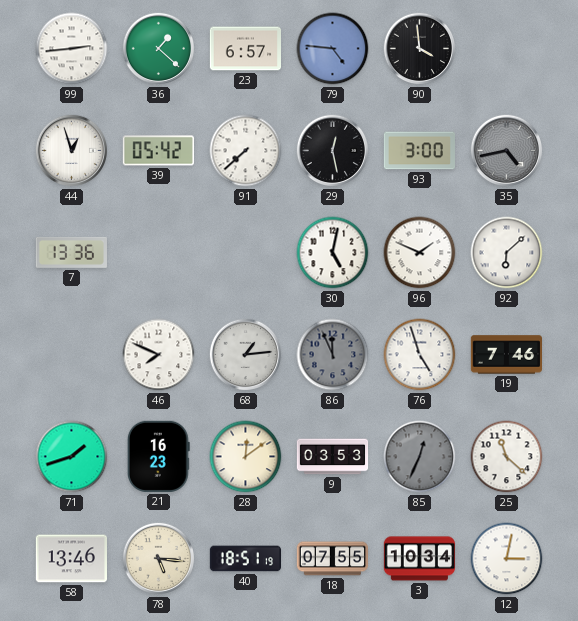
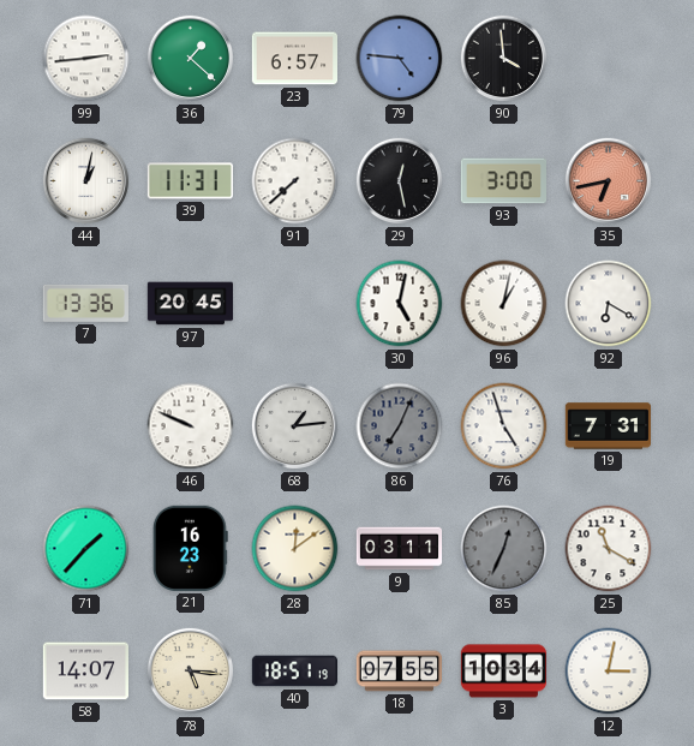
44: 12:57 -> 1:02 (86, 181)
39: 05:42 -> 11:31 (190, 181)
35: 4:43 -> 6:43 (609, 181)
35 dial: grey -> salmon (609, 181)
97: none -> 20:45 (191, 304)
96: 1:49 -> 1:02 (504, 304)
92: 6:08 -> 6:20 (609, 304)
46: 7:49 -> 9:49 (191, 426)
86: 11:56 -> 7:04 (400, 426)
19: 7:46 -> 7:31 (608, 426)
71: 1:42 -> 1:37 (86, 549)
9: 03:53 -> 03:11 (400, 549)
25: 11:22 -> 11:20 (609, 549)
58: 13:46 -> 14:07 (85, 672)
